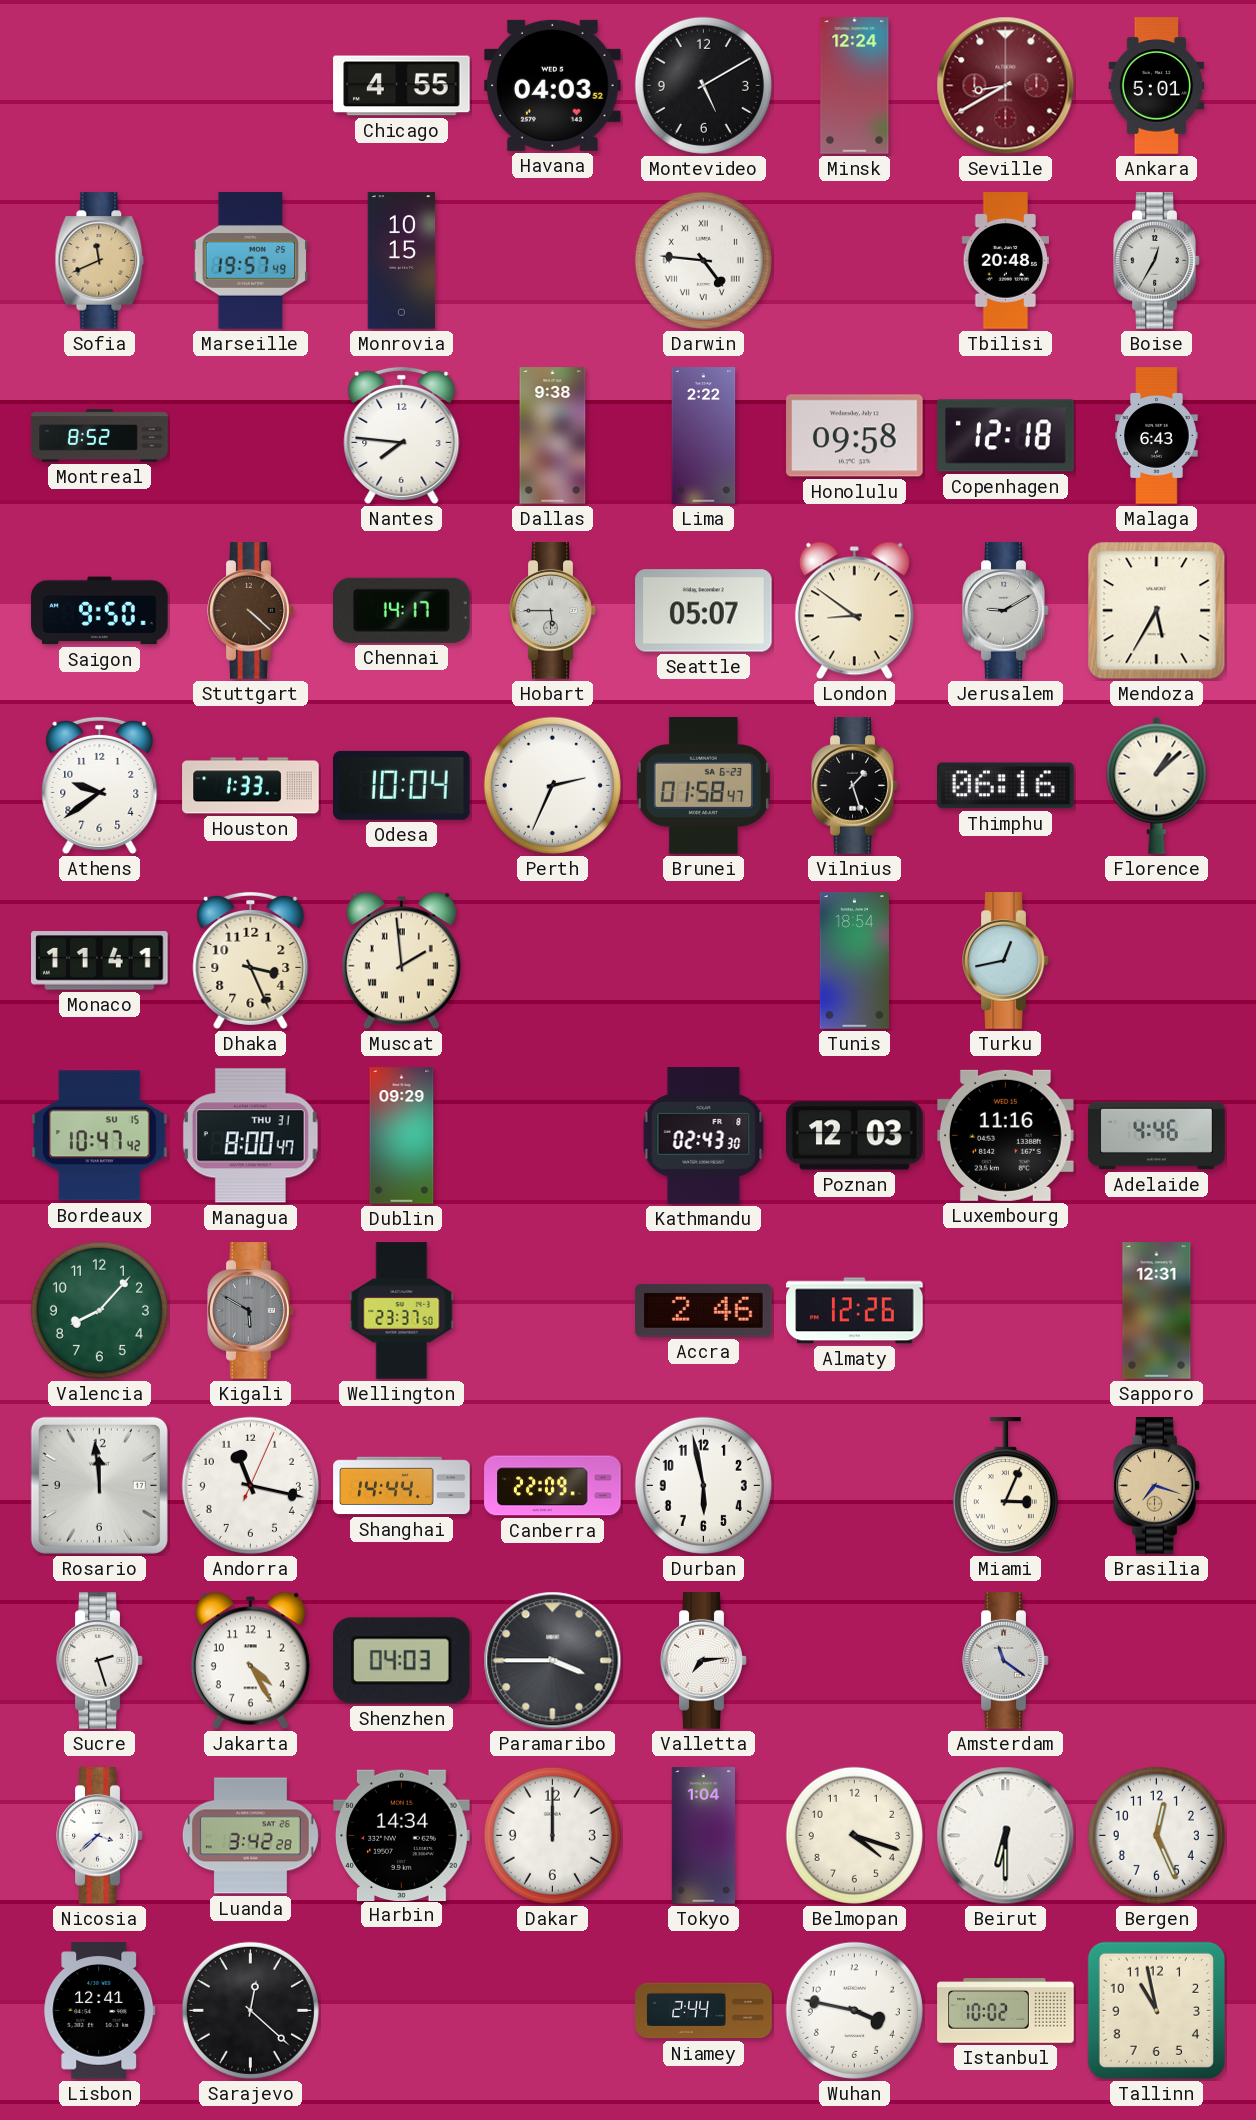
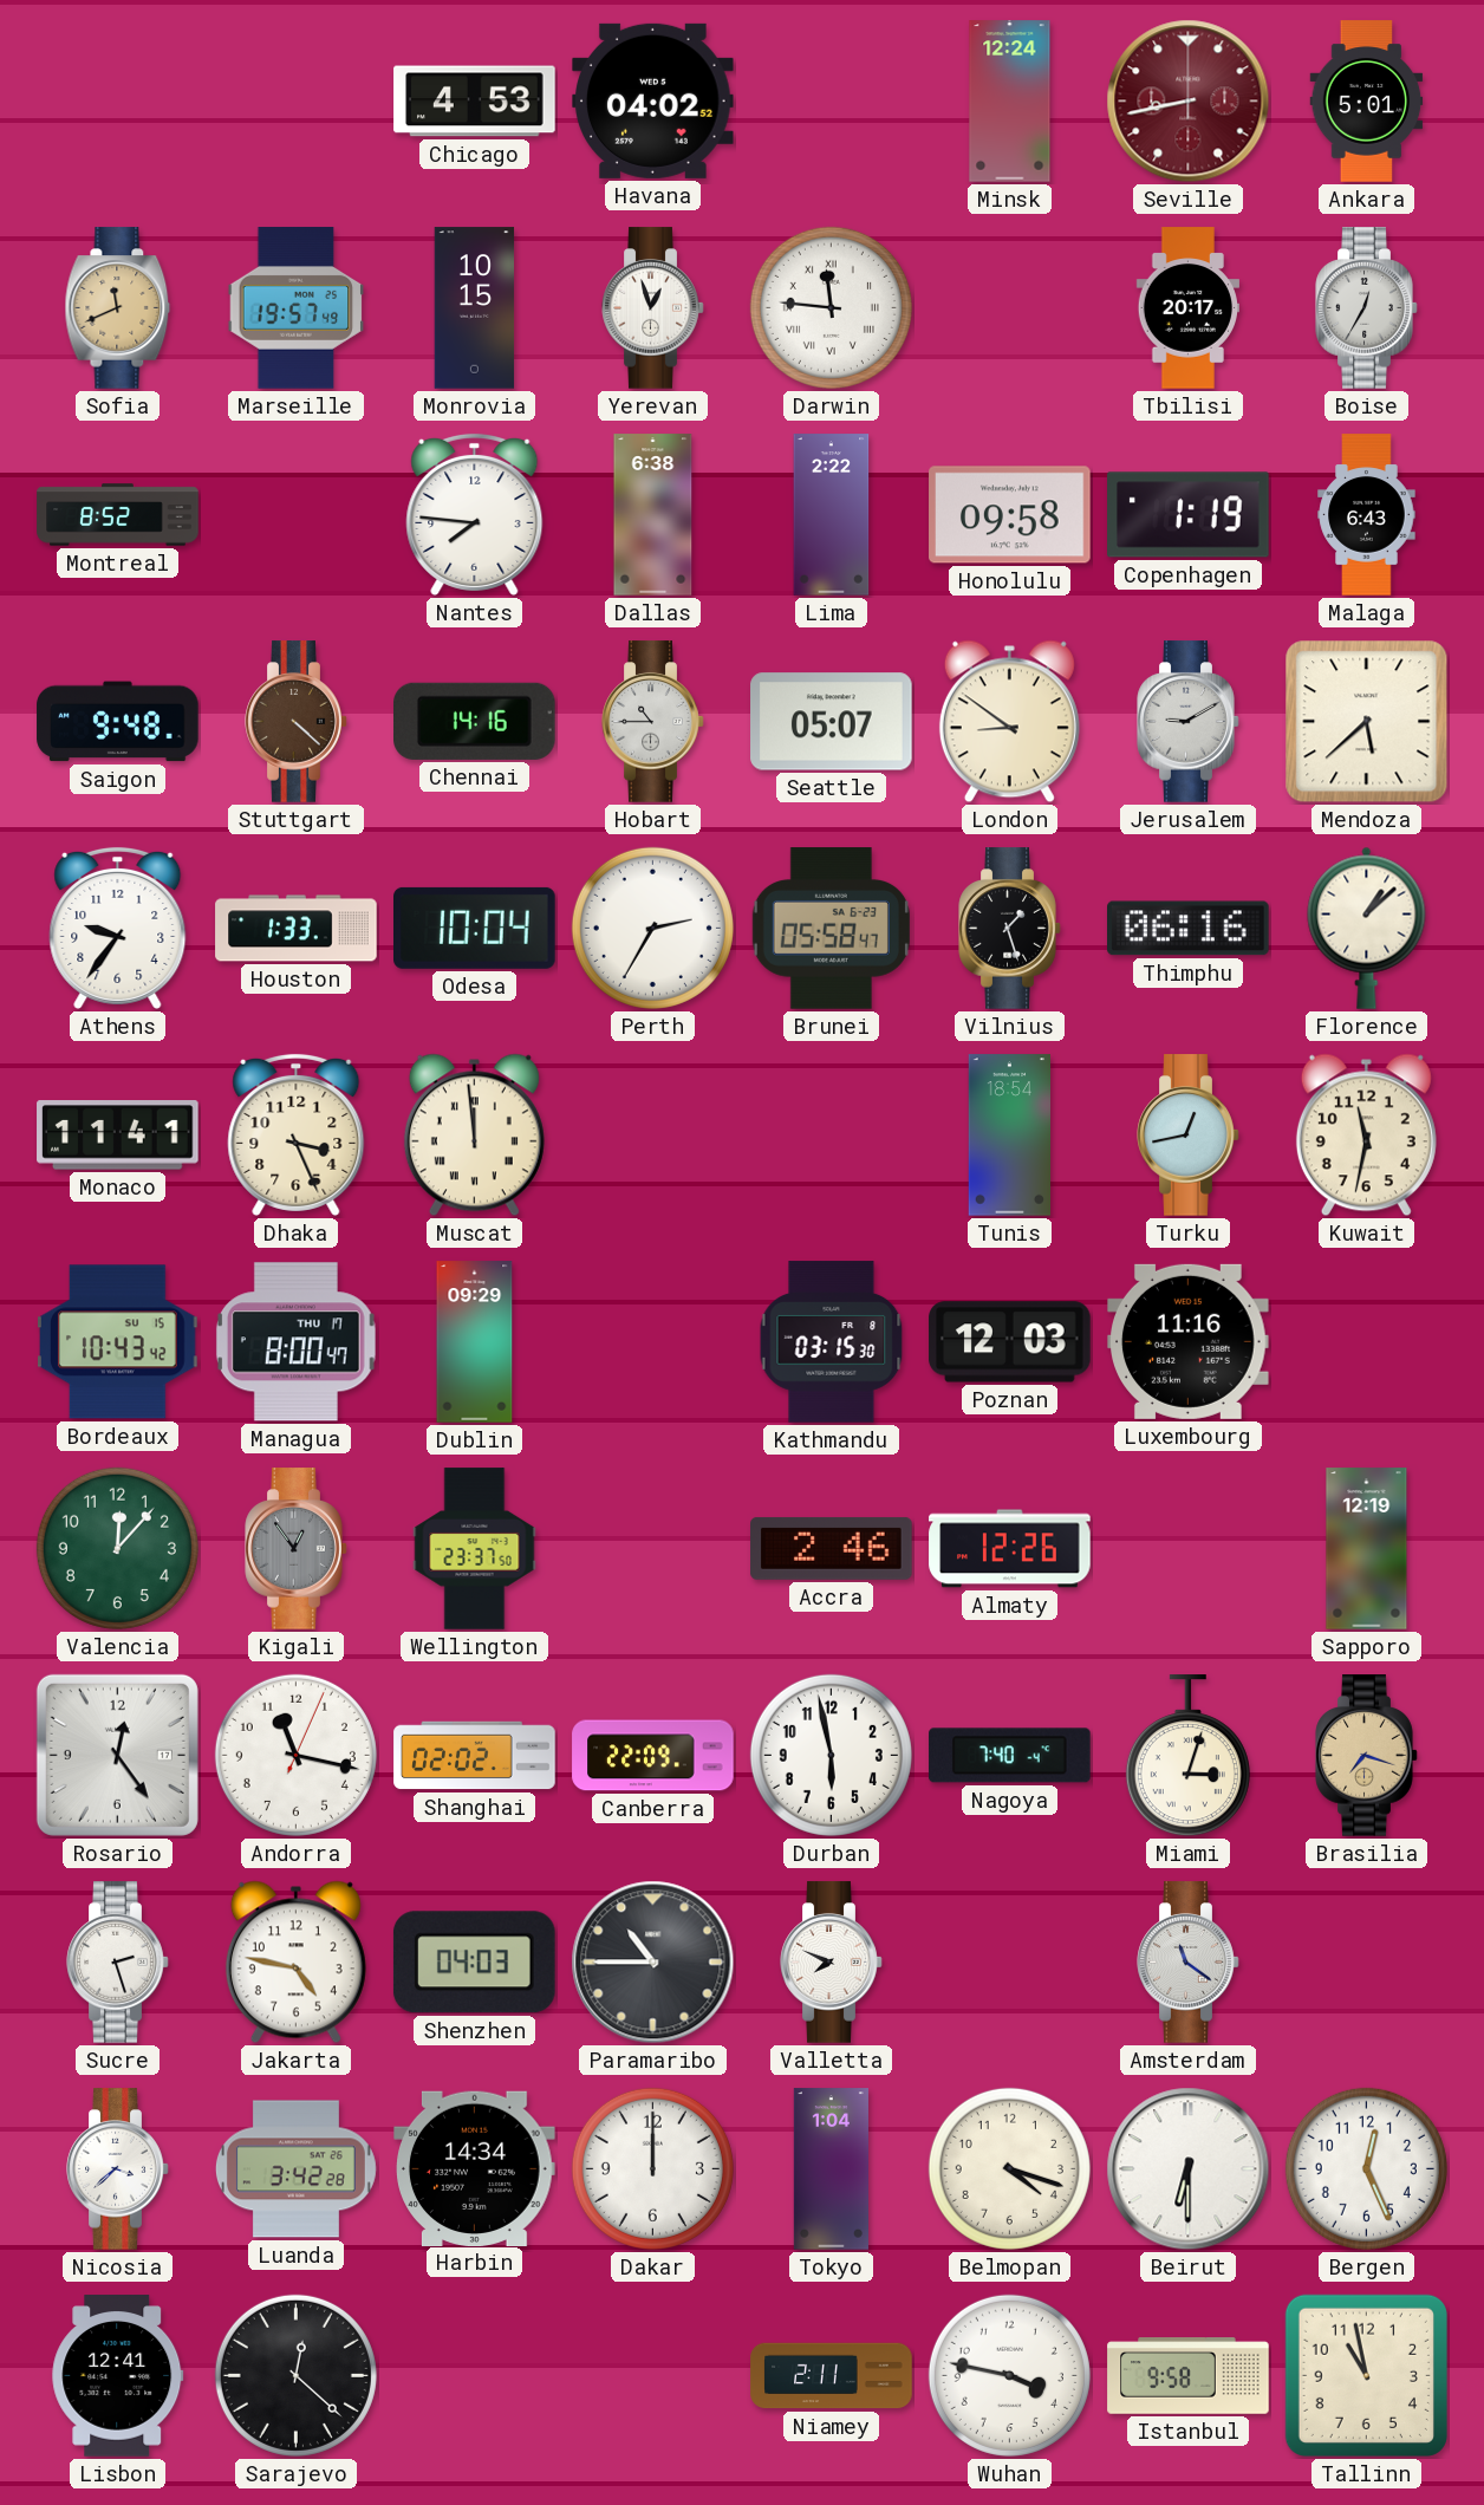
Chicago: 4:55 -> 4:53 (475, 102)
Havana: 04:03 -> 04:02 (653, 100)
Montevideo: 5:10 -> none (703, 85)
Seville: 8:40 -> 8:43 (1189, 102)
Yerevan: none -> 12:57 (653, 308)
Darwin: 4:46 -> 11:46 (831, 307)
Tbilisi: 20:48 -> 20:17 (1187, 308)
Dallas: 9:38 -> 6:38 (653, 515)
Copenhagen: 12:18 -> 1:19 (1189, 515)
Saigon: 9:50 -> 9:48 (118, 722)
Chennai: 14:17 -> 14:16 (475, 721)
Hobart: 5:45 -> 10:45 (653, 722)
Mendoza: 5:35 -> 5:38 (1367, 722)
Athens: 9:39 -> 9:36 (118, 928)
Perth: 2:34 -> 2:35 (652, 928)
Brunei: 01:58 -> 05:58 (831, 929)
Muscat: 1:59 -> 11:59 (474, 1136)
Kuwait: none -> 11:32 (1366, 1136)
Bordeaux: 10:47 -> 10:43 (118, 1342)
Managua date: THU 31 -> THU 17 (295, 1342)
Kathmandu: 02:43 -> 03:15 (832, 1342)
Adelaide: 4:46 -> none (1157, 1136)
Valencia: 8:07 -> 12:07 (117, 1548)
Kigali: 5:50 -> 12:54 (297, 1549)
Sapporo: 12:31 -> 12:19 (1367, 1549)
Rosario: 11:59 -> 12:24 (117, 1755)
Shanghai: 14:44 -> 02:02 (475, 1756)
Nagoya: none -> 7:40 (1010, 1756)
Miami: 3:04 -> 3:03 (1187, 1756)
Jakarta: 4:25 -> 4:47 (295, 1963)
Paramaribo: 3:45 -> 10:45 (653, 1963)
Valletta: 7:14 -> 7:49 (832, 1963)
Niamey: 2:44 -> 2:11 (832, 2376)
Istanbul: 10:02 -> 9:58 (1189, 2376)
